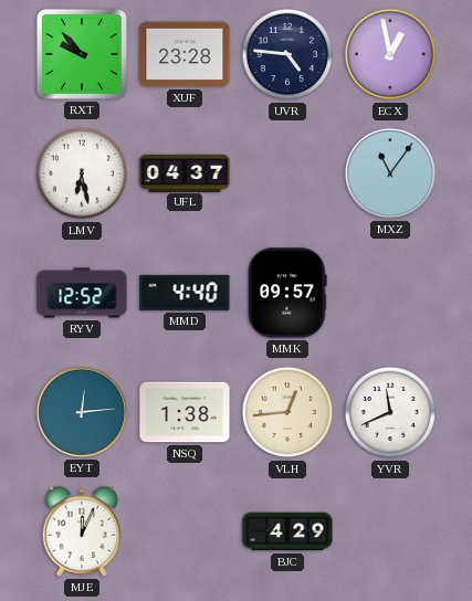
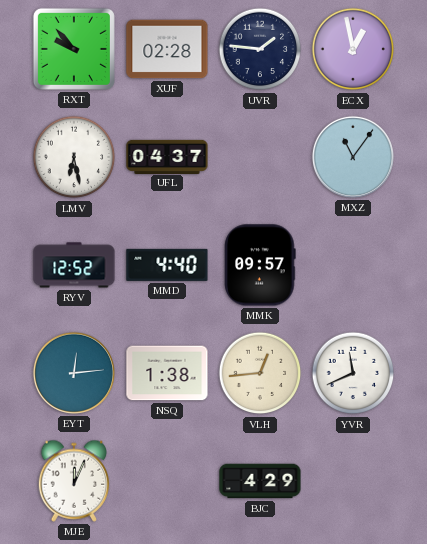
XUF: 23:28 -> 02:28 (167, 49)
UVR: 4:46 -> 1:46 (260, 49)
